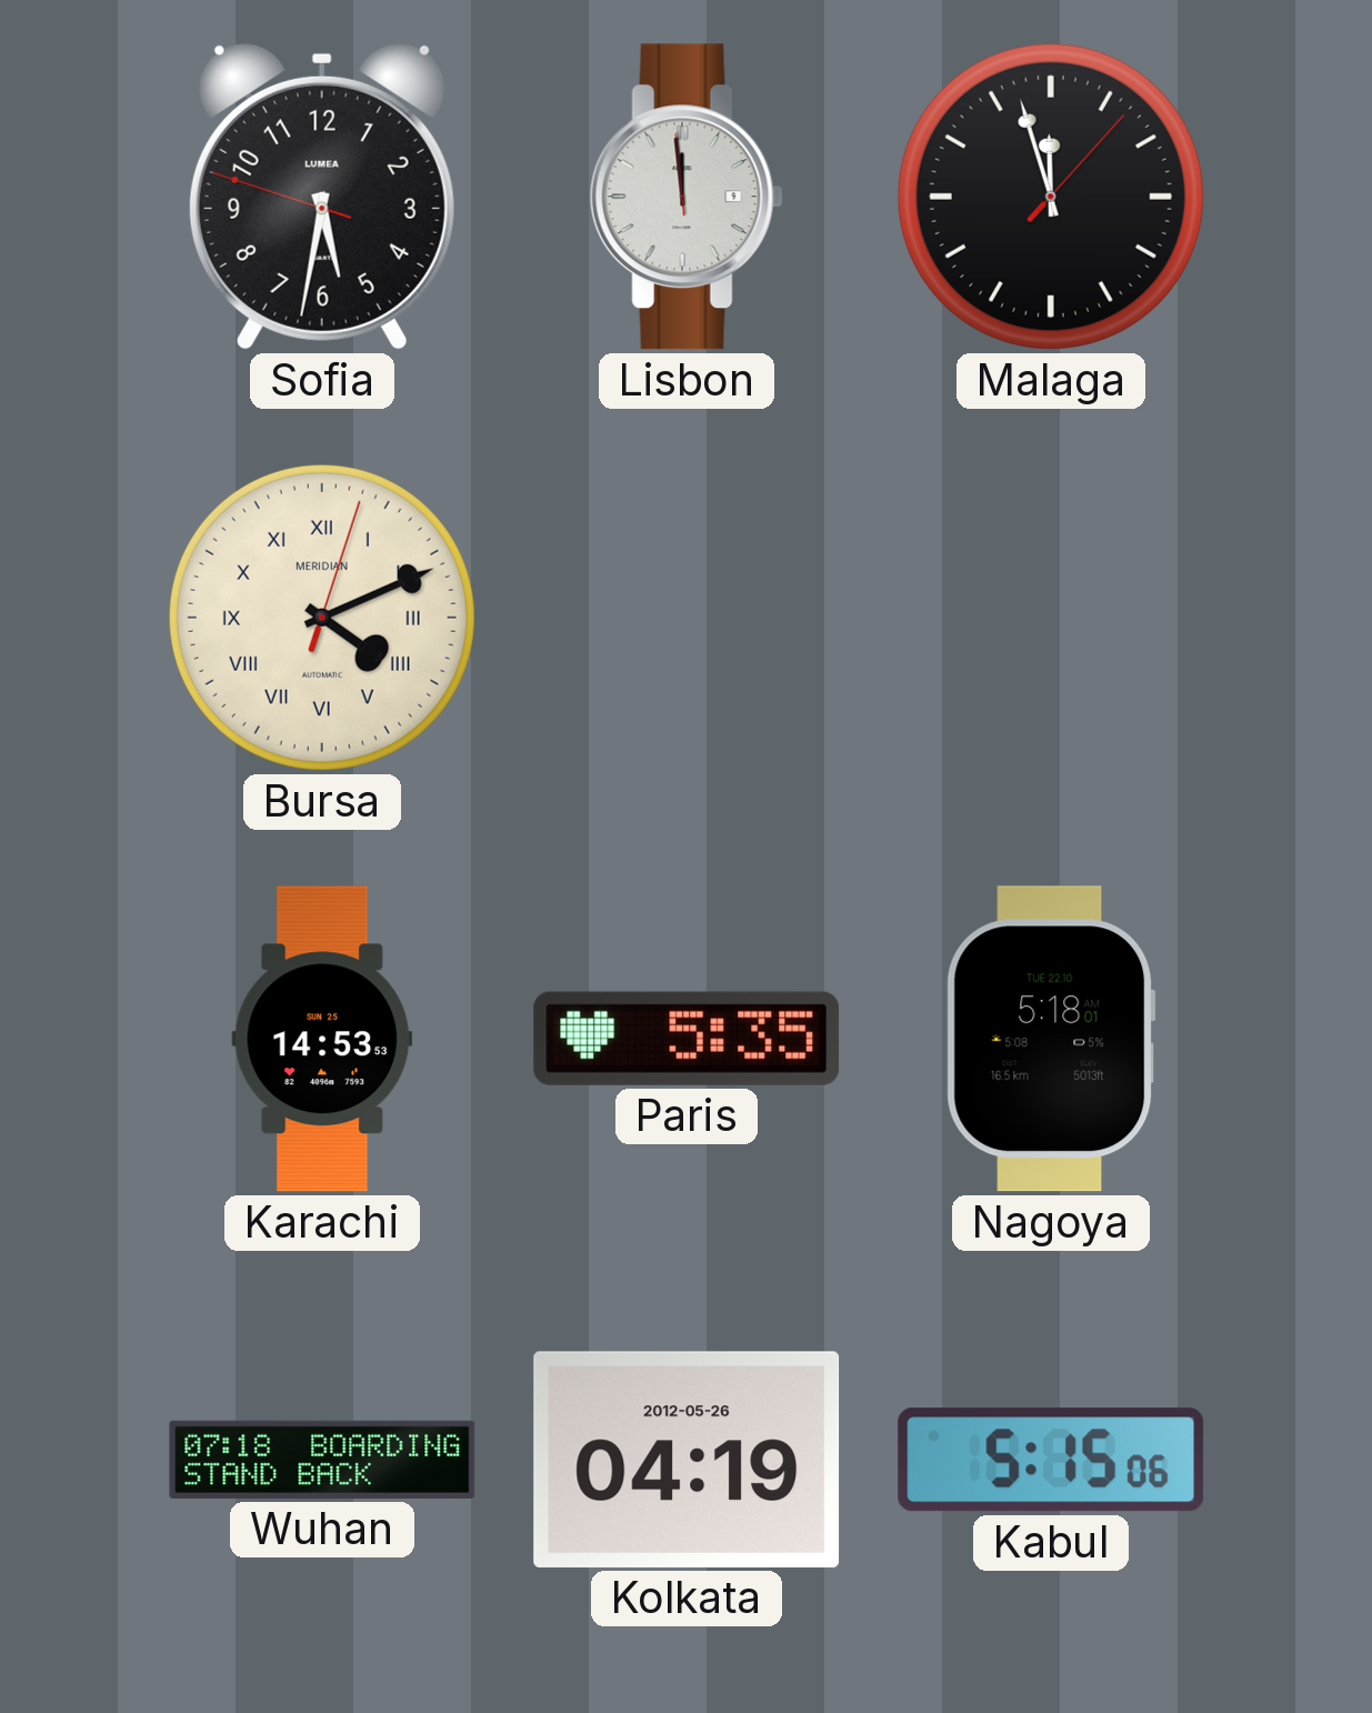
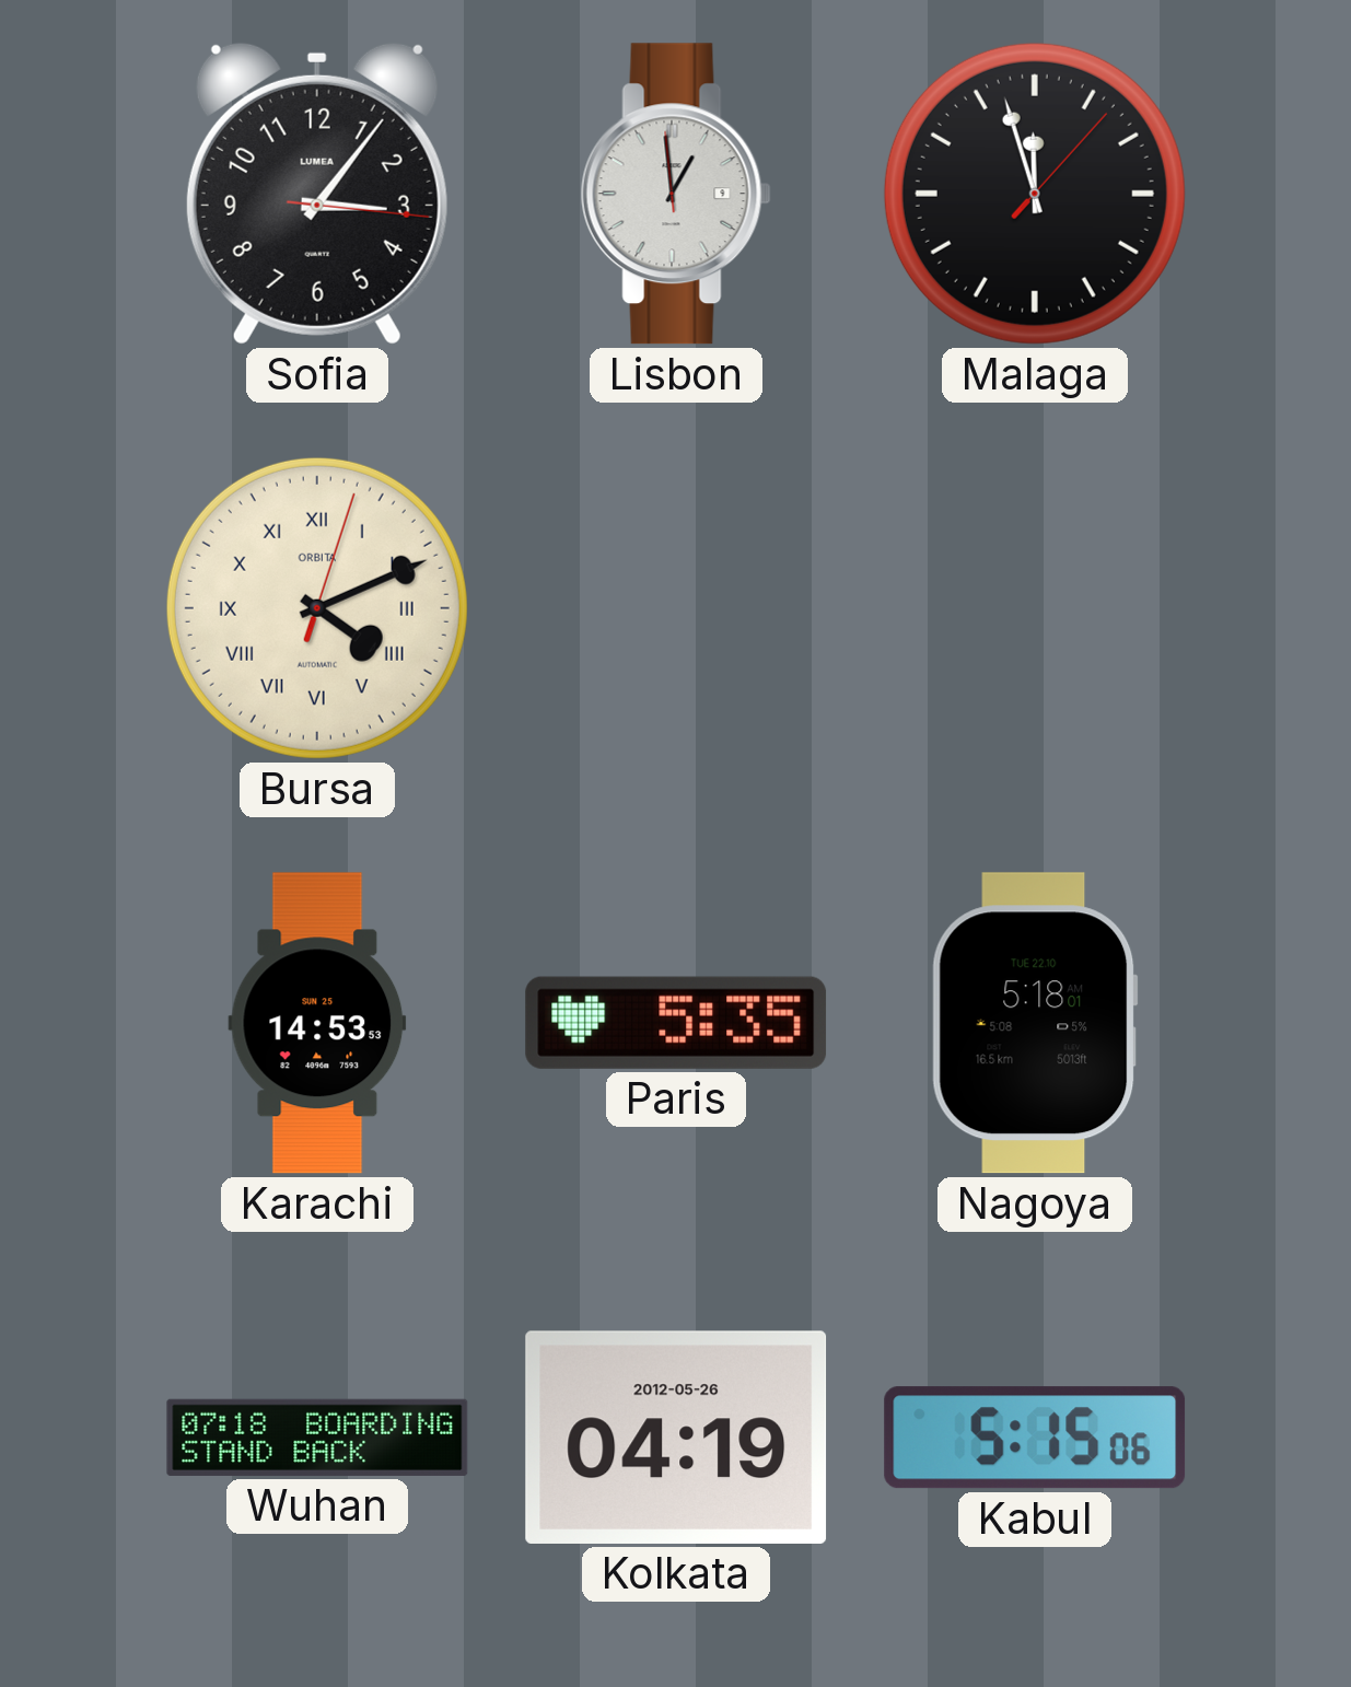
Sofia: 5:31 -> 3:06 (317, 194)
Lisbon: 11:58 -> 12:58 (676, 194)
Bursa brand: MERIDIAN -> ORBITA (317, 608)
